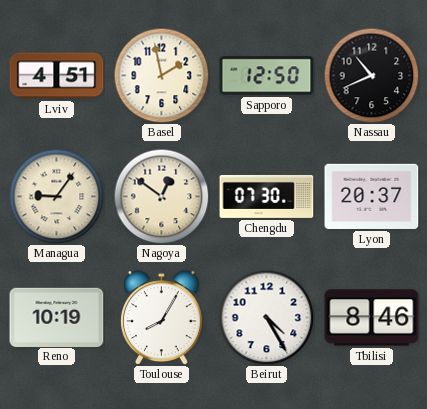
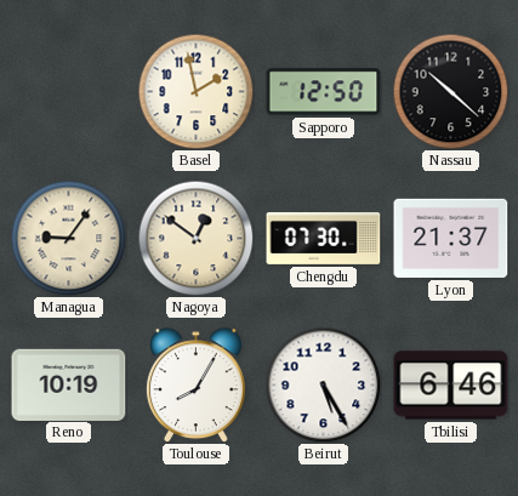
Lviv: 4:51 -> none (57, 76)
Nassau: 10:41 -> 10:22 (450, 91)
Lyon: 20:37 -> 21:37 (451, 238)
Beirut: 4:25 -> 5:25 (323, 384)
Tbilisi: 8:46 -> 6:46 (451, 386)
